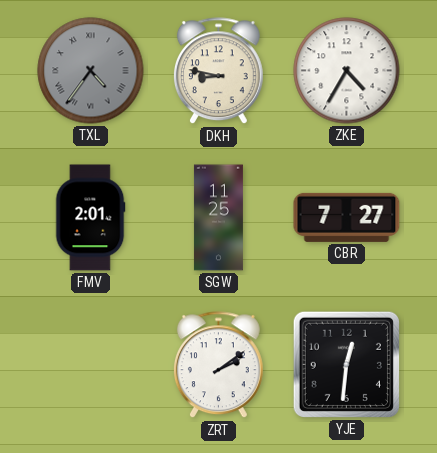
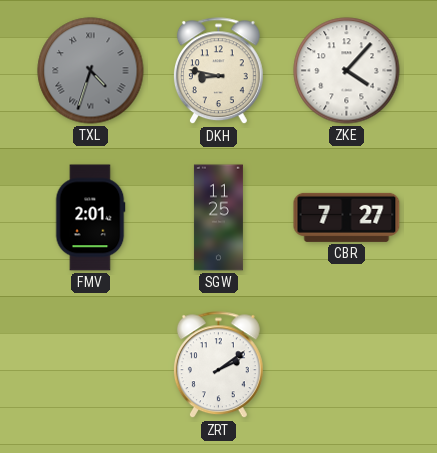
TXL: 4:36 -> 4:33 (91, 71)
ZKE: 4:35 -> 4:07 (347, 71)
YJE: 12:31 -> none (346, 364)
